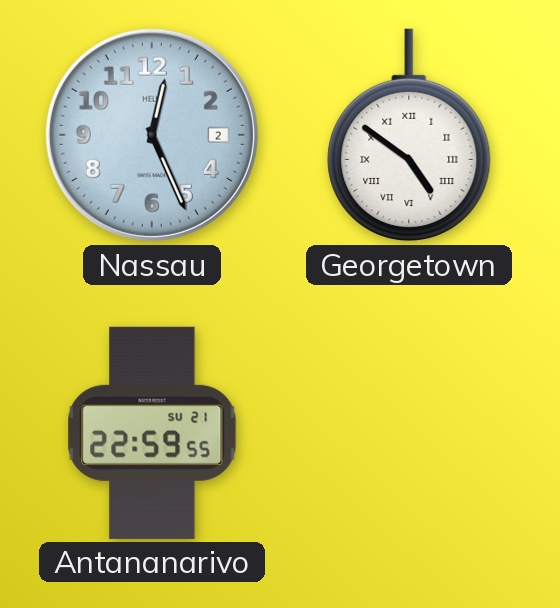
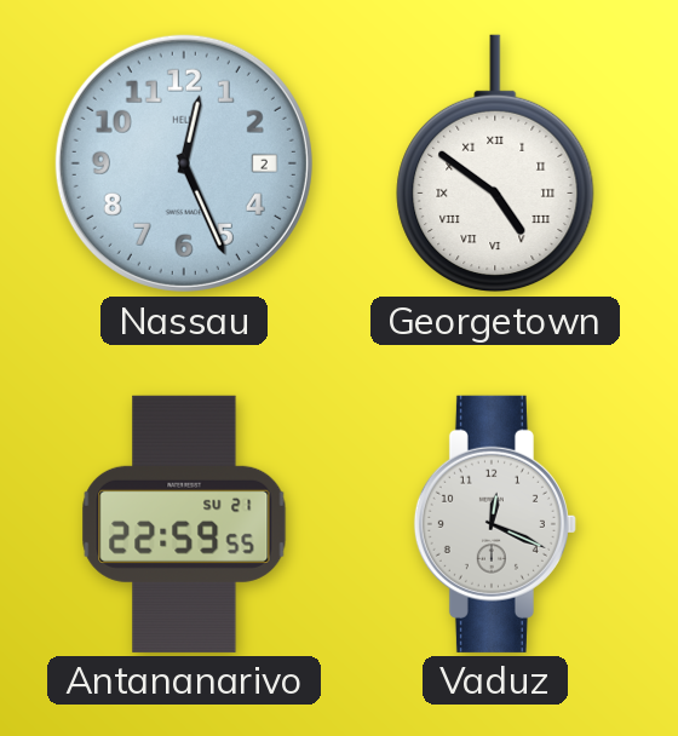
Vaduz: none -> 12:19 (495, 524)
